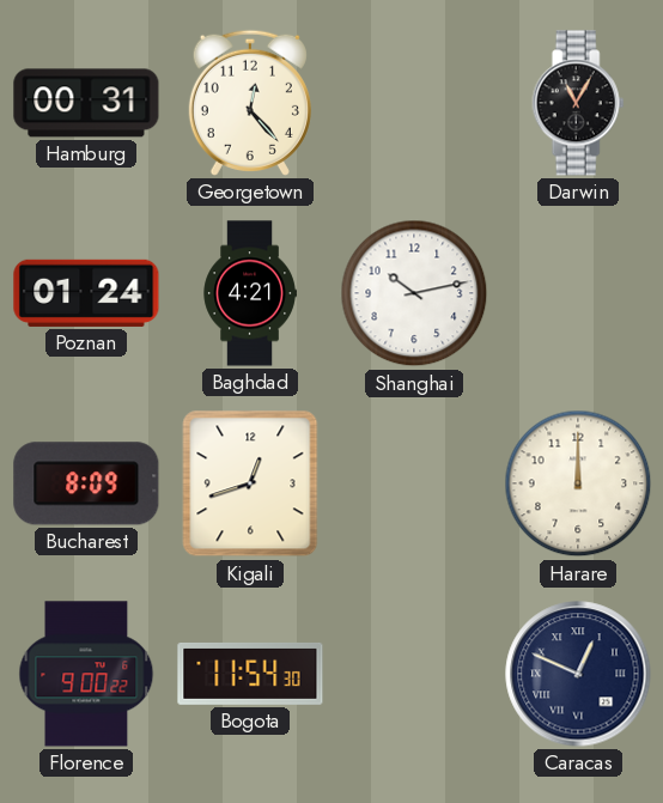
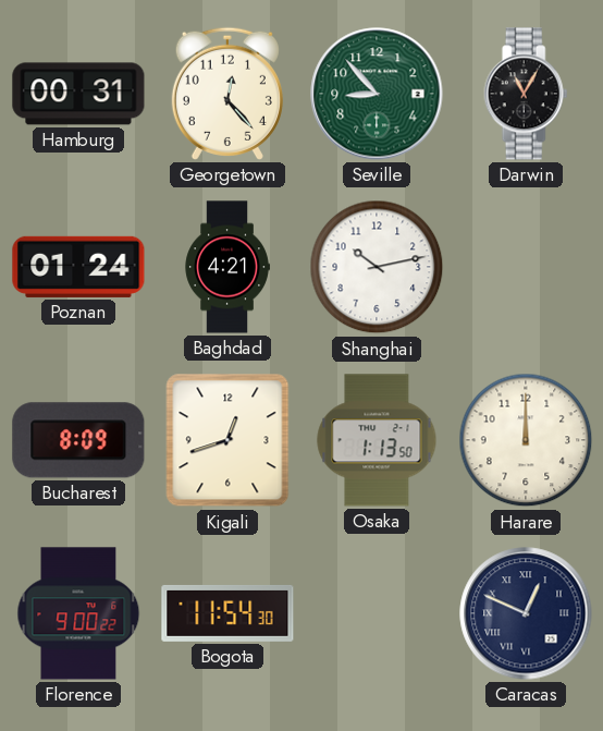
Seville: none -> 8:53 (377, 94)
Osaka: none -> 1:13 (377, 440)
